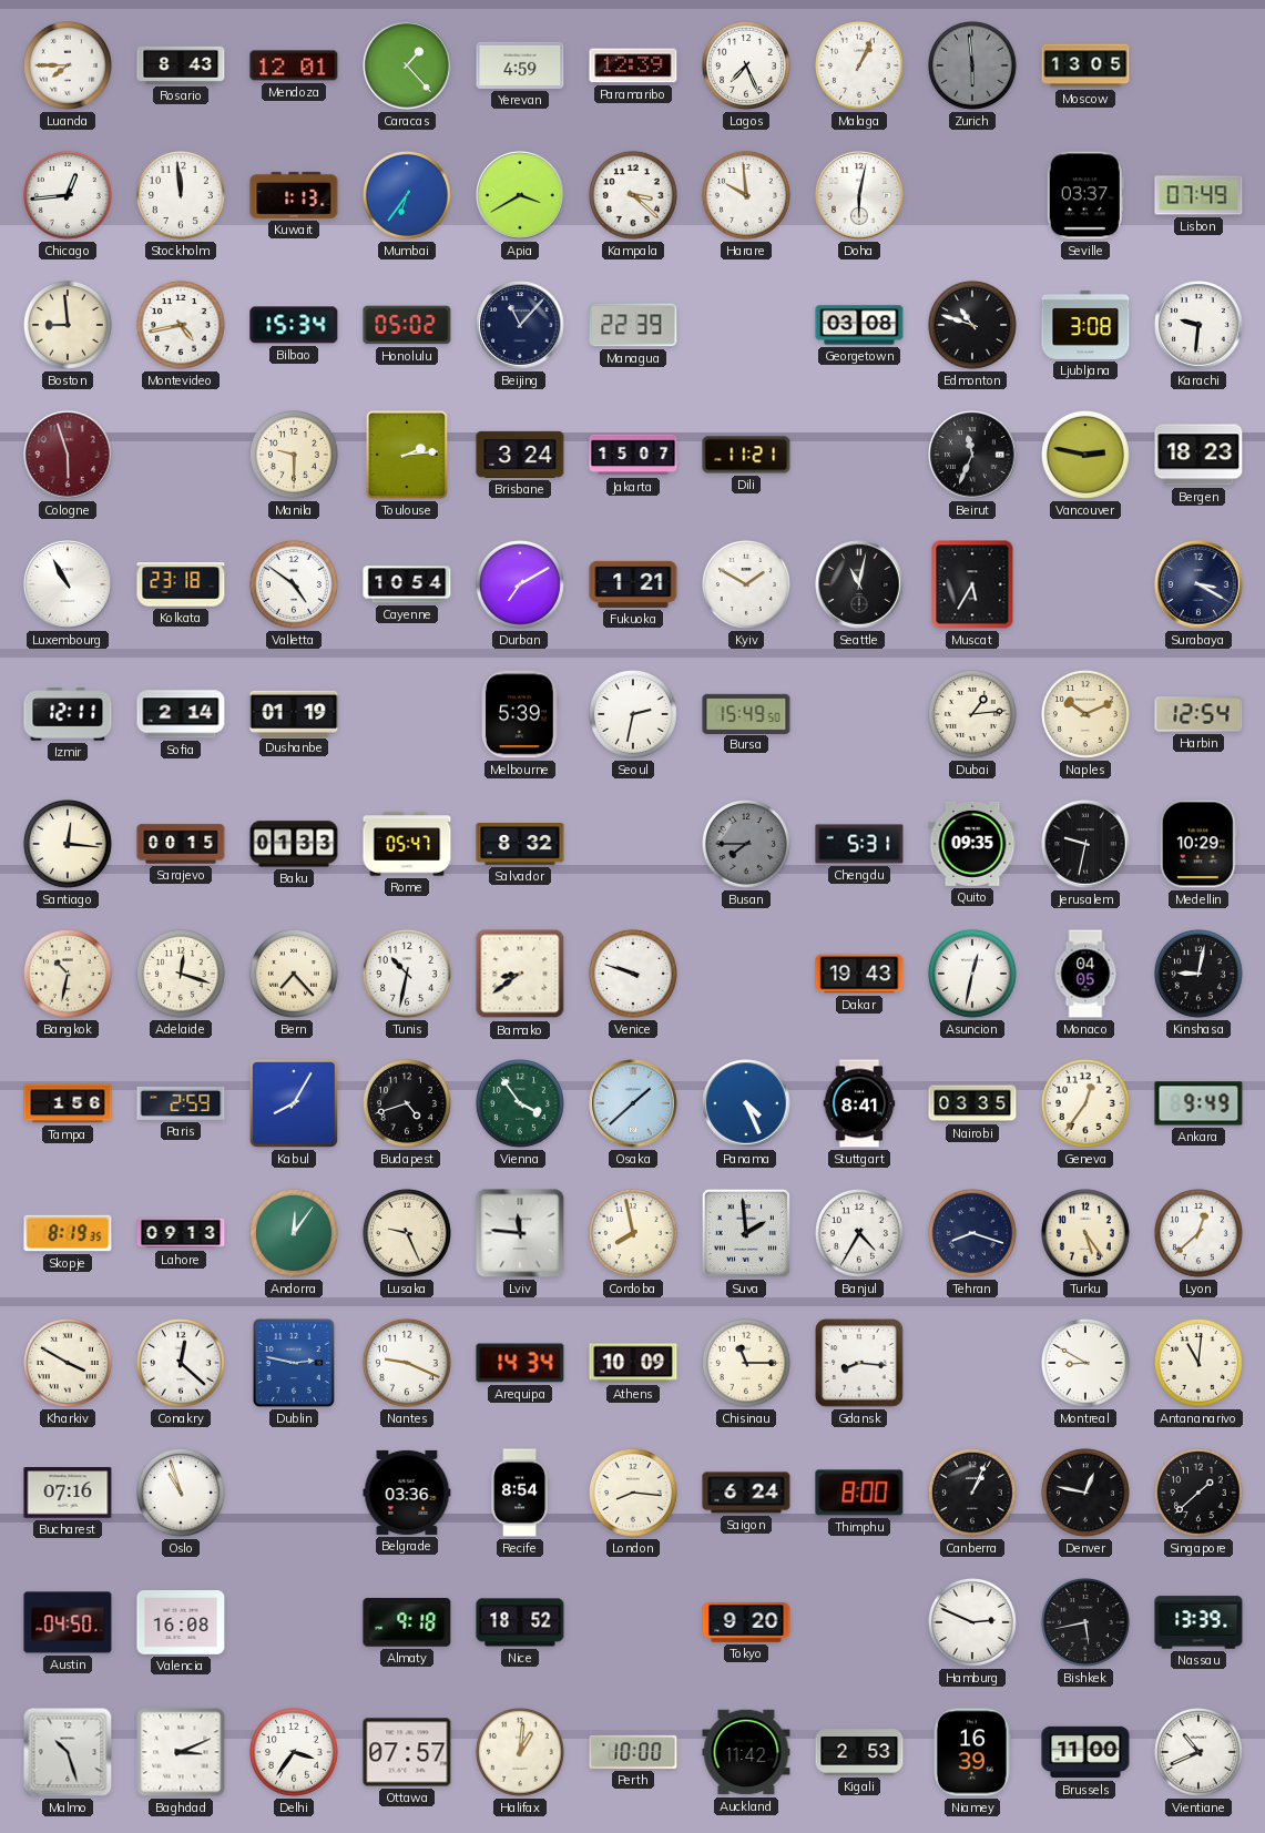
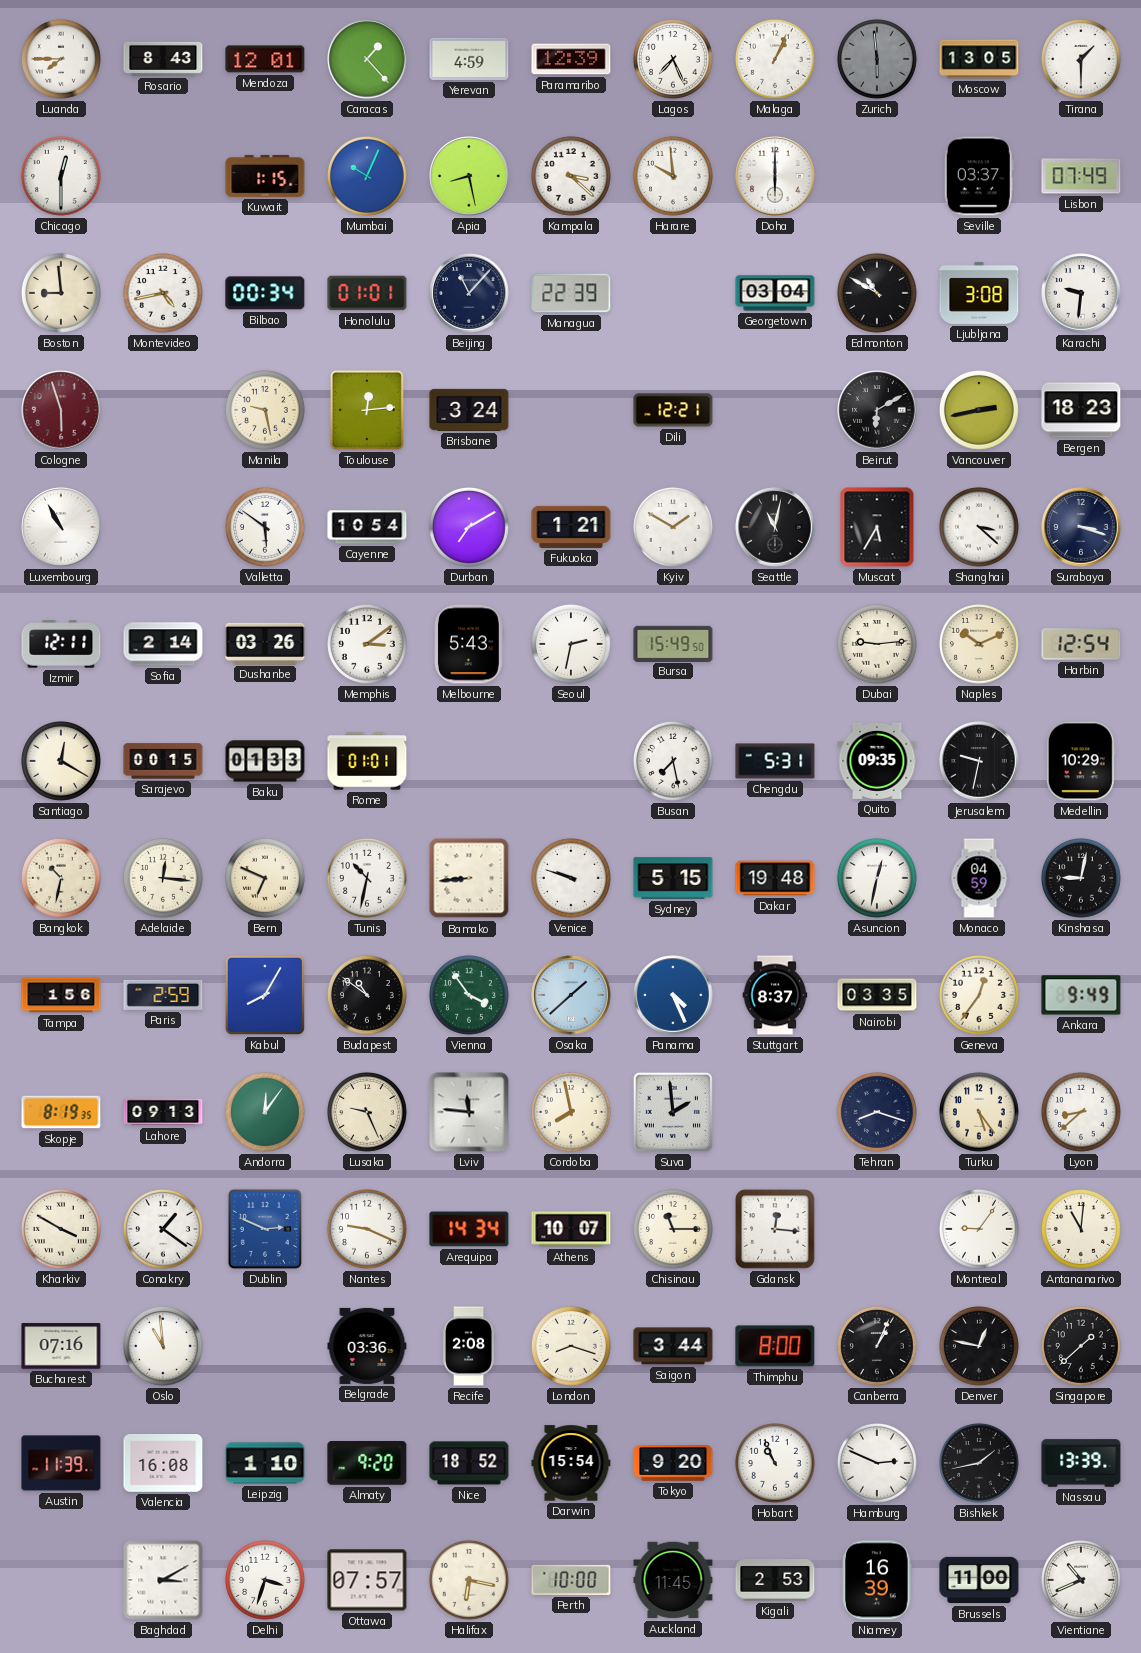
Tirana: none -> 1:30 (1081, 59)
Chicago: 12:44 -> 12:30 (61, 176)
Stockholm: 11:59 -> none (181, 195)
Kuwait: 1:13 -> 1:15 (265, 176)
Mumbai: 6:36 -> 10:04 (367, 176)
Apia: 3:40 -> 8:28 (469, 176)
Doha: 6:02 -> 6:00 (775, 176)
Bilbao: 15:34 -> 00:34 (265, 293)
Honolulu: 05:02 -> 01:01 (367, 293)
Georgetown: 03:08 -> 03:04 (775, 293)
Edmonton: 10:48 -> 10:50 (877, 293)
Manila: 9:30 -> 9:28 (265, 410)
Toulouse: 2:14 -> 12:14 (367, 410)
Jakarta: 15:07 -> none (633, 455)
Dili: 11:21 -> 12:21 (673, 410)
Beirut: 11:34 -> 6:10 (877, 410)
Vancouver: 2:47 -> 2:43 (979, 410)
Kolkata: 23:18 -> none (181, 584)
Valletta: 4:51 -> 5:51 (265, 527)
Shanghai: none -> 3:22 (979, 527)
Surabaya: 3:20 -> 3:18 (1081, 527)
Dushanbe: 01:19 -> 03:26 (265, 643)
Memphis: none -> 3:09 (367, 644)
Melbourne: 5:39 -> 5:43 (469, 644)
Dubai: 1:14 -> 9:14 (877, 644)
Santiago: 12:16 -> 12:20 (61, 761)
Rome: 05:47 -> 01:01 (367, 761)
Salvador: 8:32 -> none (520, 845)
Busan: 7:45 -> 7:28 (673, 761)
Busan dial: grey -> white (673, 761)
Adelaide: 12:18 -> 12:16 (163, 878)
Bern: 7:23 -> 6:49 (265, 878)
Bamako: 8:39 -> 8:44 (469, 878)
Sydney: none -> 5:15 (673, 878)
Dakar: 19:43 -> 19:48 (775, 878)
Monaco: 04:05 -> 04:59 (979, 878)
Budapest: 4:42 -> 10:51 (367, 995)
Stuttgart: 8:41 -> 8:37 (775, 995)
Banjul: 4:35 -> none (859, 1233)
Lyon: 12:38 -> 8:38 (1081, 1112)
Conakry: 12:22 -> 1:21 (163, 1229)
Dublin: 2:47 -> 2:49 (265, 1229)
Athens: 10:09 -> 10:07 (571, 1229)
Gdansk: 8:16 -> 12:16 (775, 1229)
Montreal: 8:50 -> 9:06 (979, 1229)
Oslo: 10:57 -> 10:59 (163, 1346)
Recife: 8:54 -> 2:08 (469, 1346)
London: 8:16 -> 8:18 (571, 1346)
Saigon: 6:24 -> 3:44 (673, 1346)
Austin: 04:50 -> 11:39 (61, 1463)
Leipzig: none -> 1:10 (265, 1463)
Almaty: 9:18 -> 9:20 (367, 1464)
Darwin: none -> 15:54 (571, 1463)
Hobart: none -> 10:56 (775, 1463)
Bishkek: 5:43 -> 1:43 (979, 1463)
Malmo: 10:27 -> none (68, 1752)
Baghdad: 3:11 -> 3:10 (163, 1580)
Delhi: 3:36 -> 3:33 (265, 1580)
Halifax: 1:01 -> 6:17 (469, 1580)
Auckland: 11:42 -> 11:45 (673, 1580)
